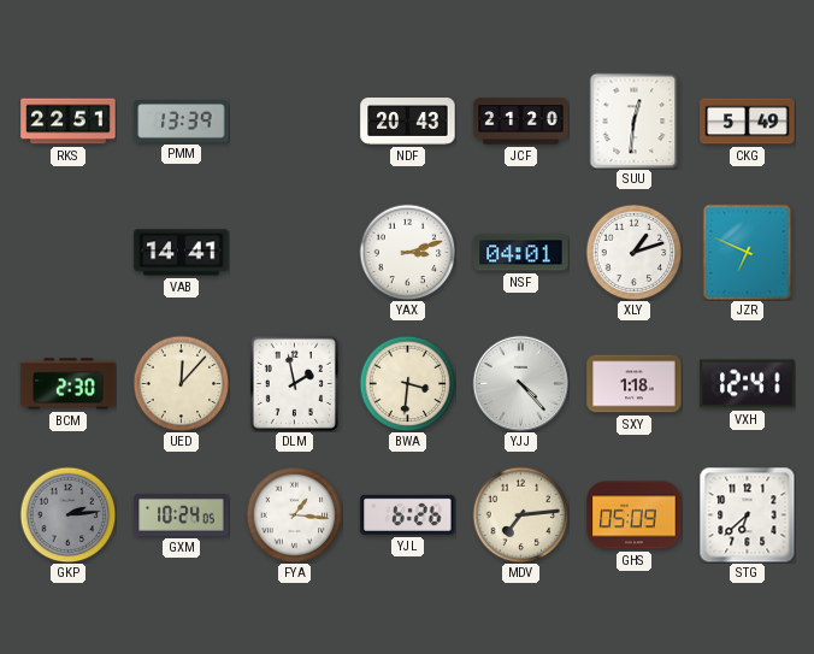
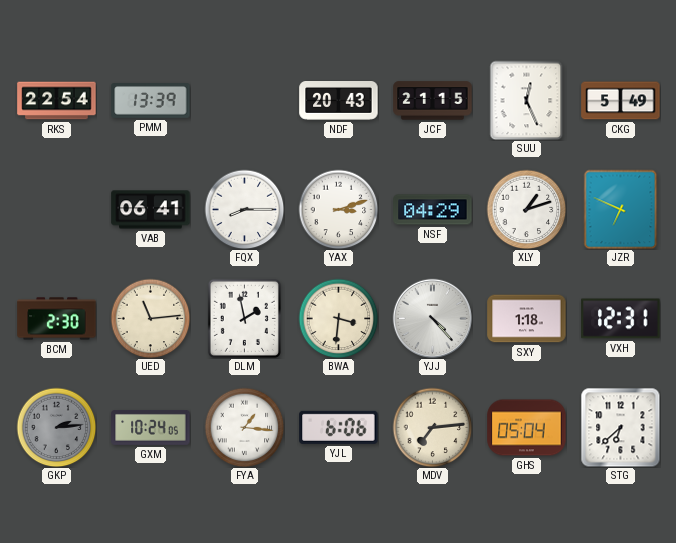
RKS: 22:51 -> 22:54 (57, 101)
JCF: 21:20 -> 21:15 (433, 101)
SUU: 12:31 -> 12:26 (527, 100)
VAB: 14:41 -> 06:41 (151, 210)
FQX: none -> 8:15 (244, 209)
NSF: 04:01 -> 04:29 (433, 210)
UED: 12:07 -> 11:14 (150, 318)
VXH: 12:41 -> 12:31 (621, 319)
YJL: 6:26 -> 6:06 (339, 427)
GHS: 05:09 -> 05:04 (527, 428)
